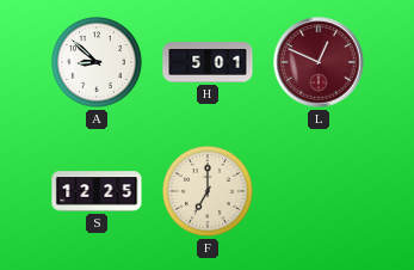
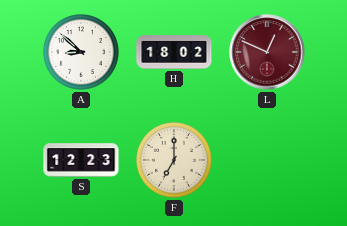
H: 5:01 -> 18:02 (174, 52)
S: 12:25 -> 12:23 (81, 160)
